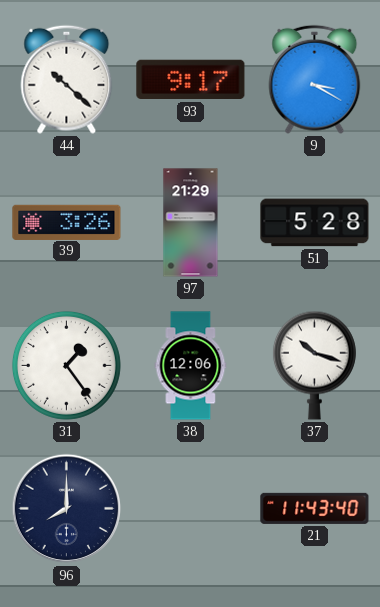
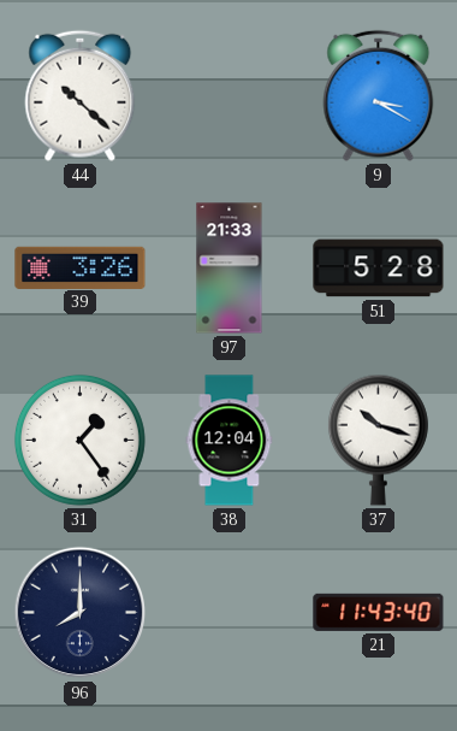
93: 9:17 -> none (191, 80)
97: 21:29 -> 21:33 (230, 269)
38: 12:06 -> 12:04 (230, 441)
